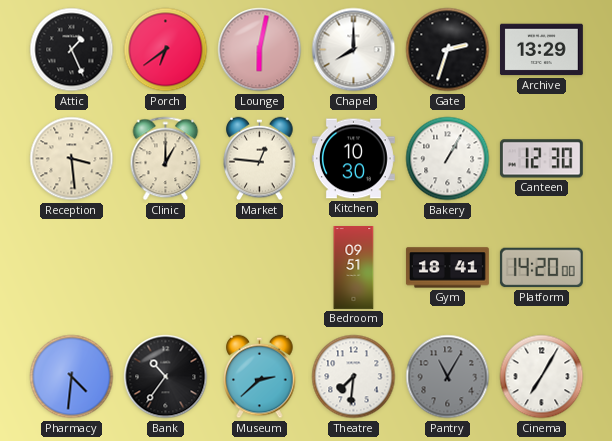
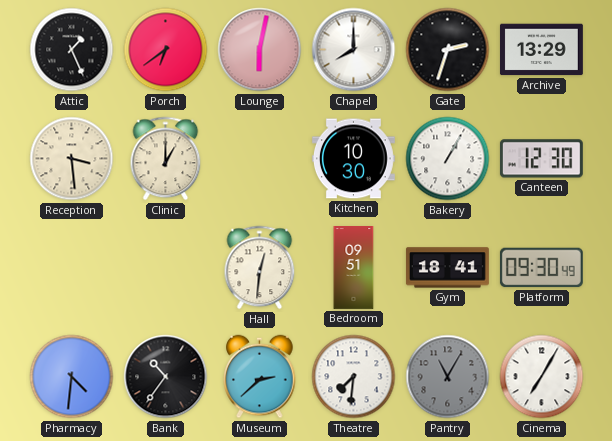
Market: 12:46 -> none (260, 159)
Hall: none -> 12:31 (260, 268)
Platform: 14:20 -> 09:30 (541, 268)
